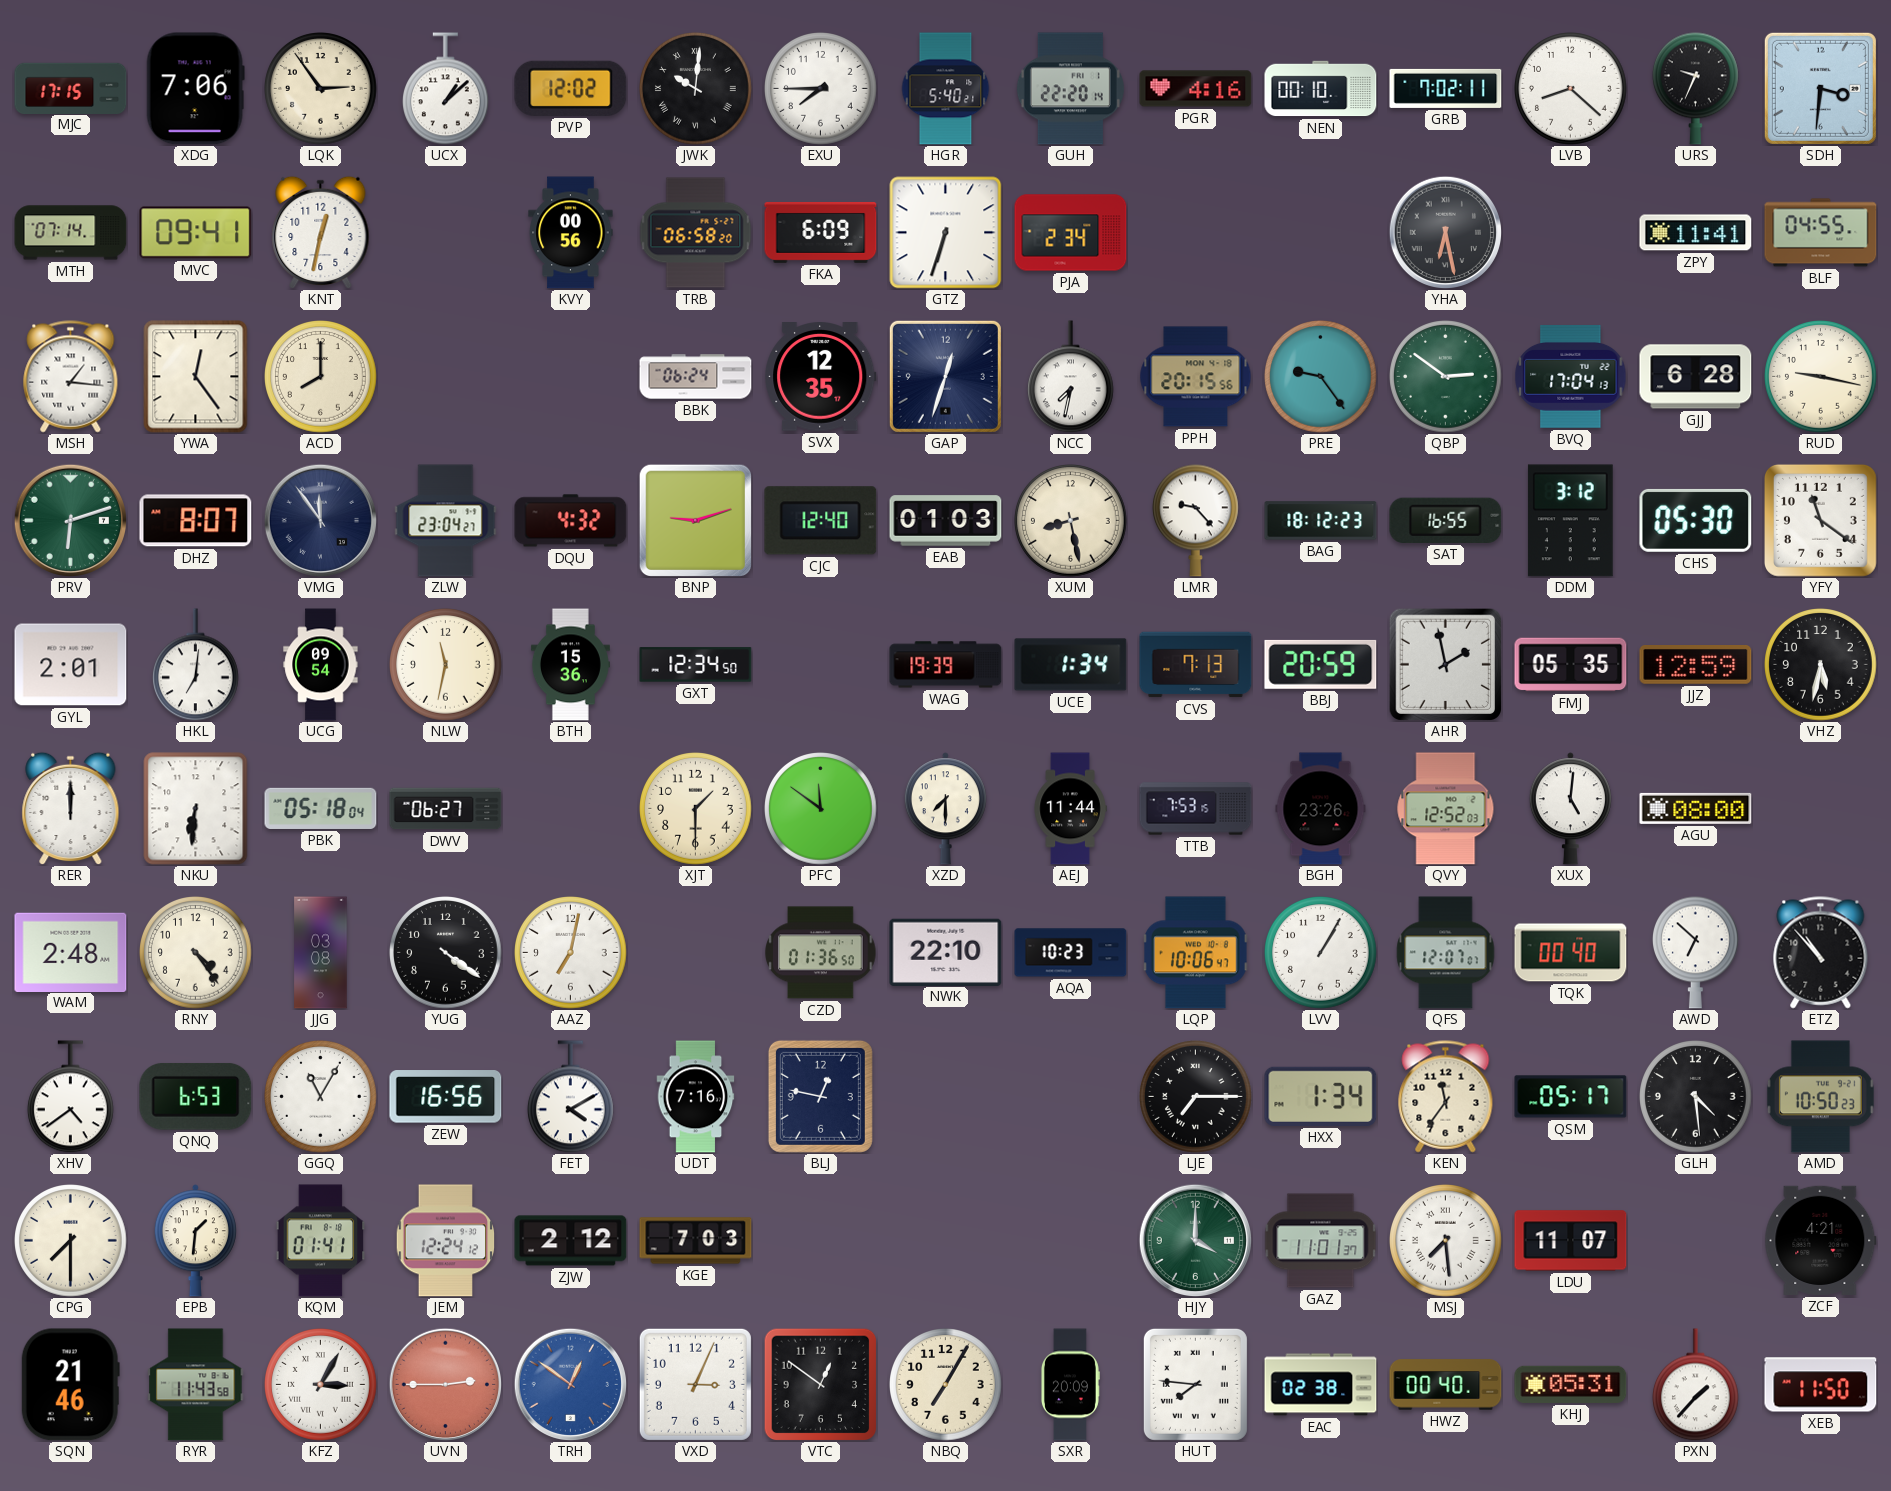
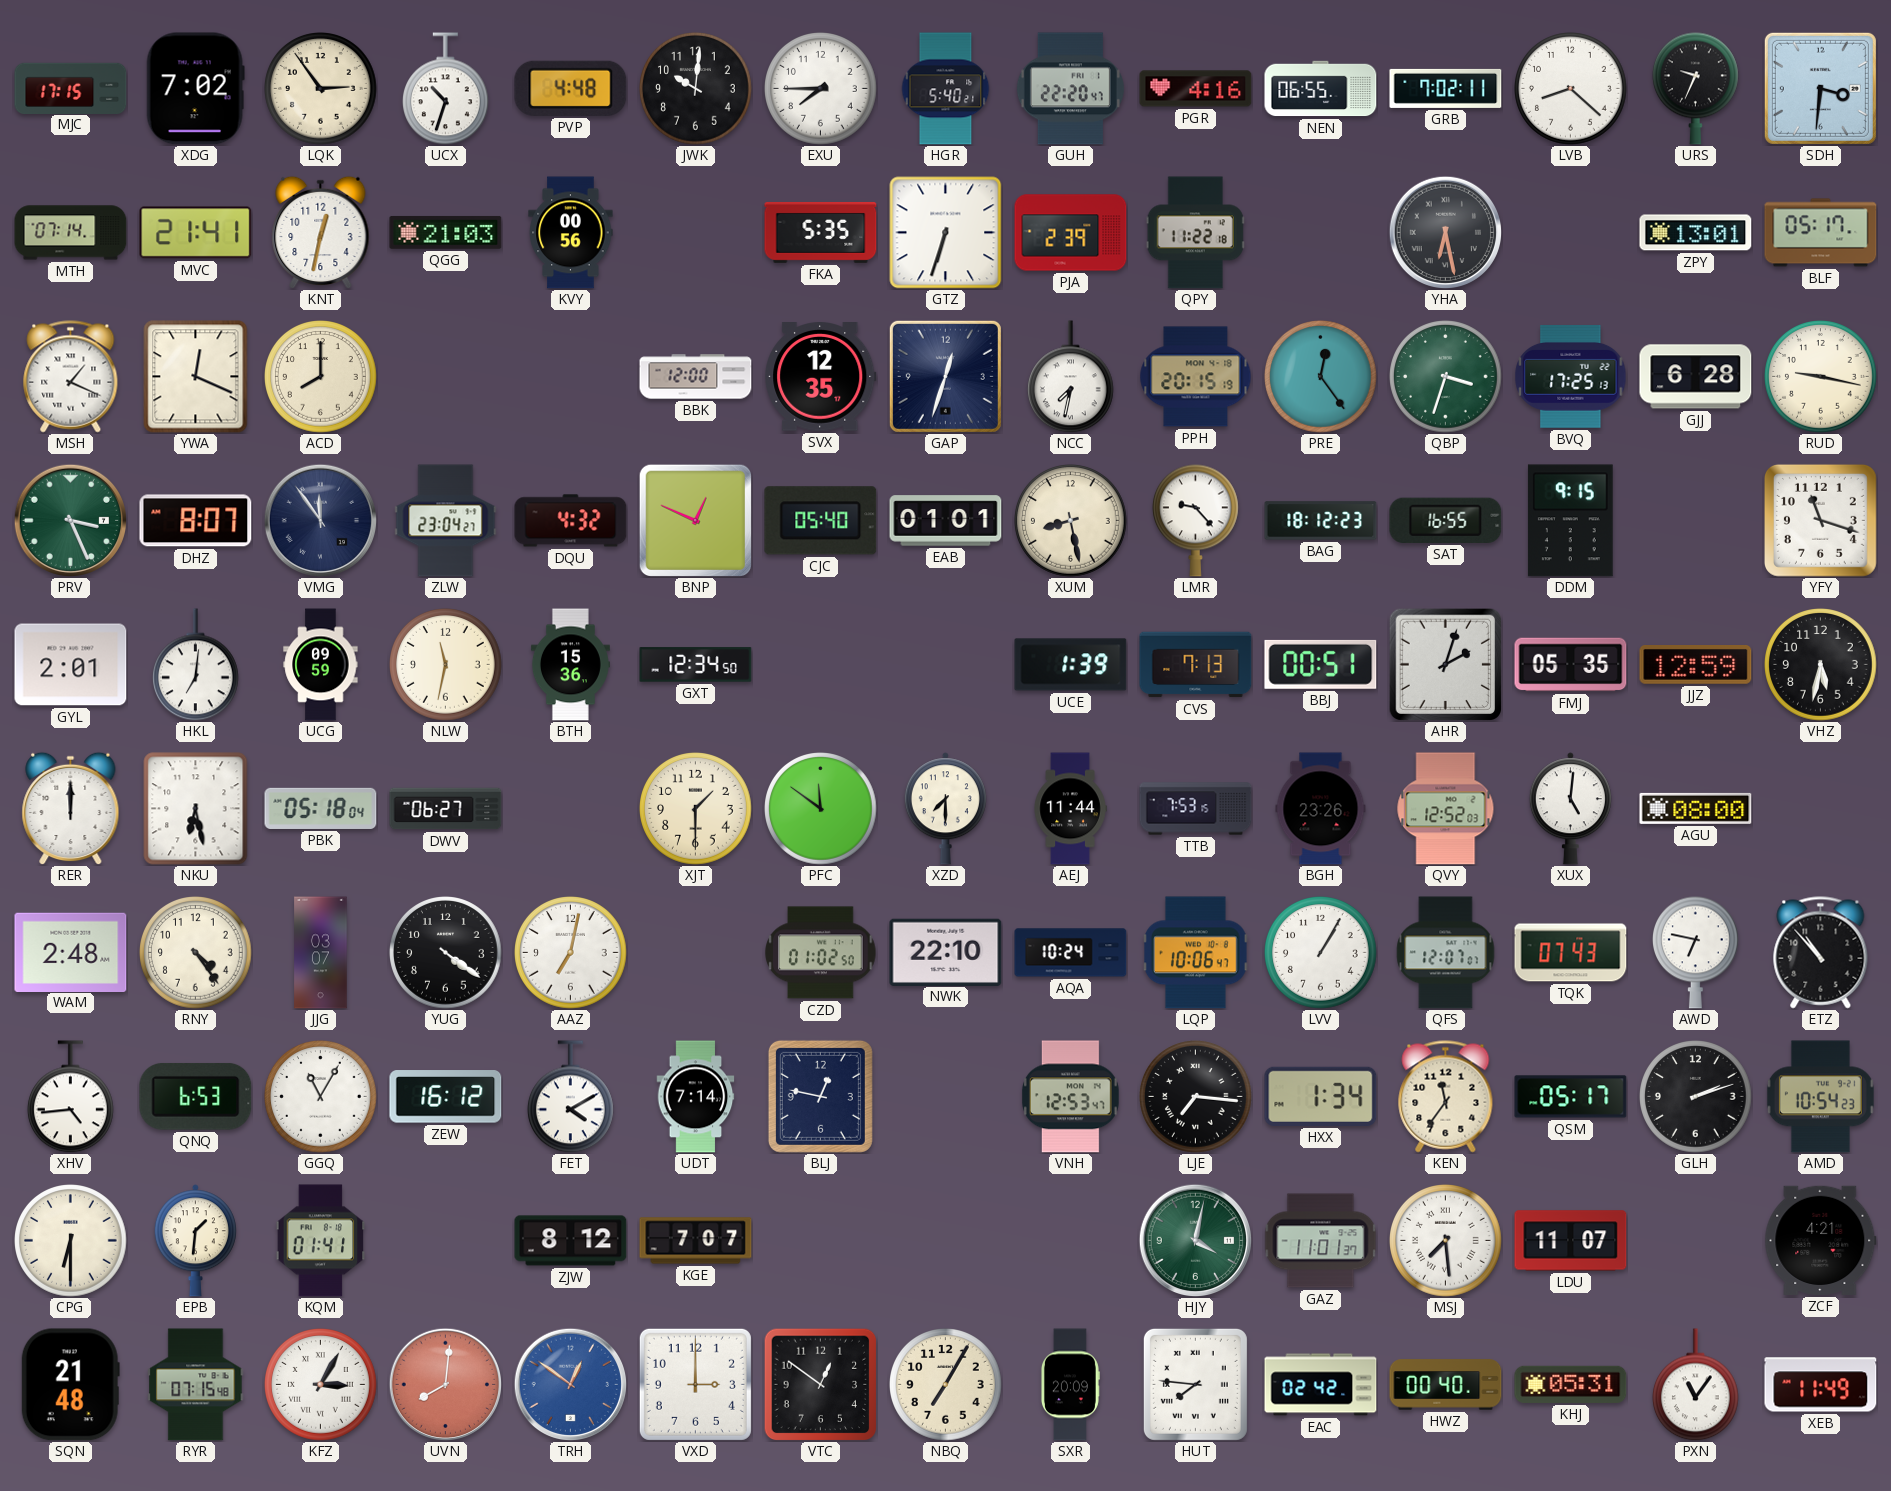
XDG: 7:06 -> 7:02 (195, 89)
UCX: 1:08 -> 10:33 (446, 89)
PVP: 12:02 -> 4:48 (571, 88)
JWK numerals: Roman -> Arabic (696, 89)
GUH: 22:20:14 -> 22:20:47 (1070, 89)
NEN: 00:10 -> 06:55 (1321, 89)
MVC: 09:41 -> 21:41 (196, 233)
QGG: none -> 21:03 (446, 232)
TRB: 06:58 -> none (696, 233)
FKA: 6:09 -> 5:35 (821, 232)
PJA: 2:34 -> 2:39 (1071, 233)
QPY: none -> 11:22 (1195, 233)
ZPY: 11:41 -> 13:01 (1696, 233)
BLF: 04:55 -> 05:17 (1821, 233)
MSH: 1:16 -> 1:19 (71, 377)
YWA: 12:24 -> 12:19 (196, 377)
BBK: 06:24 -> 12:00 (696, 377)
PPH: 20:15:56 -> 20:15:19 (1196, 377)
PRE: 9:24 -> 12:24 (1321, 377)
QBP: 2:51 -> 3:33 (1446, 377)
BVQ: 17:04 -> 17:25 (1571, 376)
PRV: 6:12 -> 3:26 (70, 520)
BNP: 9:12 -> 12:49 (695, 520)
CJC: 12:40 -> 05:40 (821, 521)
EAB: 01:03 -> 01:01 (946, 521)
DDM: 3:12 -> 9:15 (1570, 521)
CHS: 05:30 -> none (1696, 520)
YFY: 11:21 -> 11:18 (1820, 520)
UCG: 09:54 -> 09:59 (321, 665)
WAG: 19:39 -> none (946, 665)
UCE: 1:34 -> 1:39 (1071, 665)
BBJ: 20:59 -> 00:51 (1321, 664)
AHR: 1:58 -> 2:03 (1445, 664)
NKU: 6:31 -> 6:28 (196, 809)
JJG: 03:08 -> 03:07 (321, 953)
CZD: 01:36 -> 01:02 (821, 953)
AQA: 10:23 -> 10:24 (1071, 953)
TQK: 00:40 -> 07:43 (1571, 953)
AWD: 6:52 -> 6:47 (1696, 952)
XHV: 4:39 -> 4:44 (71, 1097)
ZEW: 16:56 -> 16:12 (446, 1097)
UDT: 7:16 -> 7:14 (696, 1097)
VNH: none -> 12:53 (1070, 1097)
LJE: 7:15 -> 7:16 (1196, 1097)
GLH: 4:29 -> 2:12 (1696, 1097)
AMD: 10:50 -> 10:54 (1820, 1097)
CPG: 7:30 -> 6:30 (71, 1241)
JEM: 12:24 -> none (446, 1241)
ZJW: 2:12 -> 8:12 (571, 1241)
KGE: 7:03 -> 7:07 (696, 1241)
HJY: 4:00 -> 4:02 (1195, 1240)
SQN: 21:46 -> 21:48 (70, 1385)
RYR: 11:43 -> 07:15 (196, 1385)
UVN: 2:45 -> 8:01 (445, 1384)
VXD: 3:04 -> 3:00 (695, 1384)
EAC: 02:38 -> 02:42 (1321, 1385)
PXN: 1:37 -> 11:06 (1696, 1385)
XEB: 11:50 -> 11:49 (1821, 1385)
